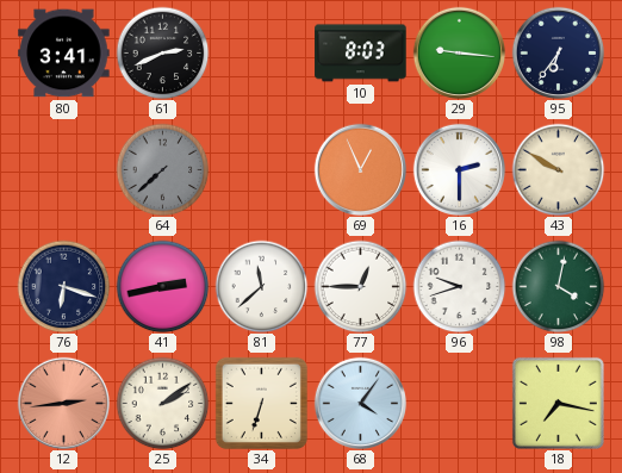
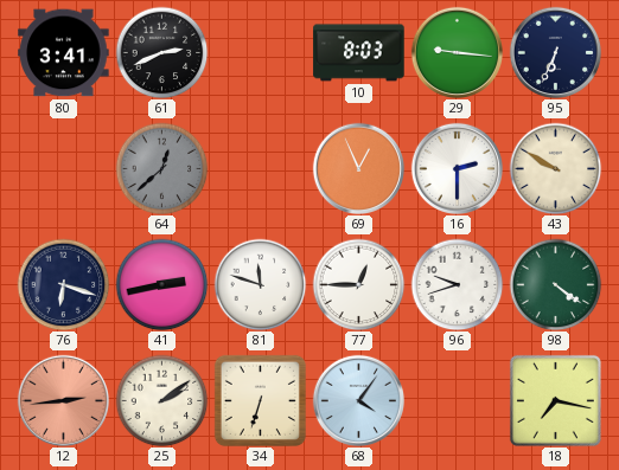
95: 6:36 -> 6:34 (555, 52)
64: 7:38 -> 12:38 (161, 168)
81: 11:38 -> 11:48 (260, 284)
98: 4:02 -> 4:21 (555, 284)
